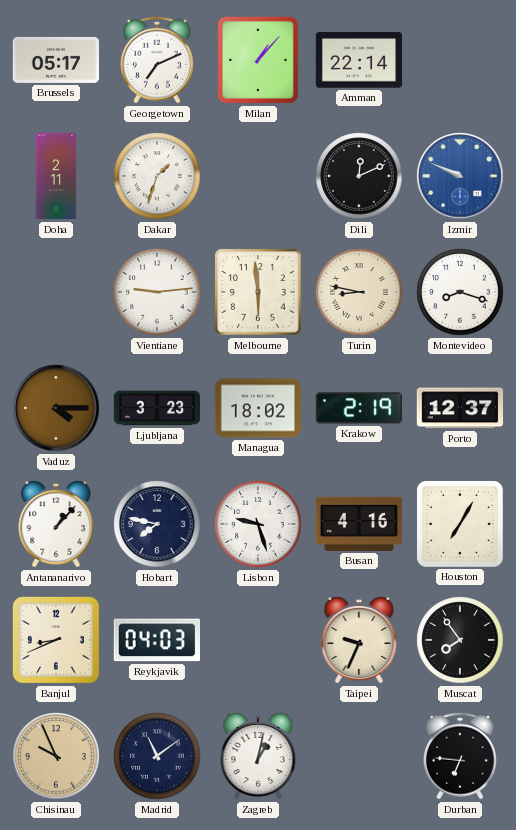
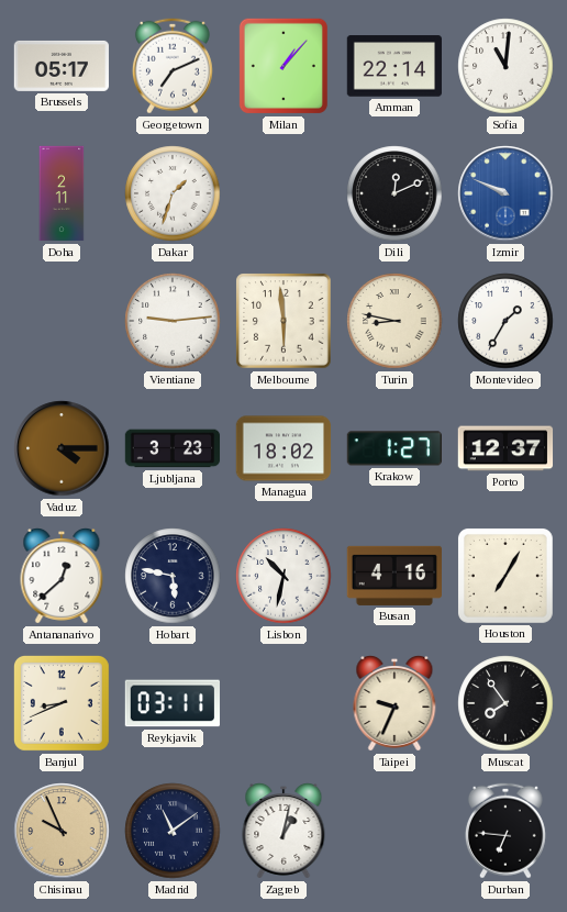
Sofia: none -> 11:01 (505, 66)
Montevideo: 8:18 -> 1:35 (505, 321)
Krakow: 2:19 -> 1:27 (393, 448)
Antananarivo: 1:07 -> 12:38 (62, 577)
Hobart: 7:47 -> 5:47 (173, 576)
Lisbon: 9:27 -> 10:32 (283, 576)
Reykjavik: 04:03 -> 03:11 (171, 703)
